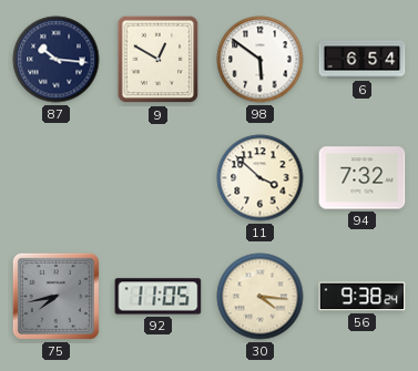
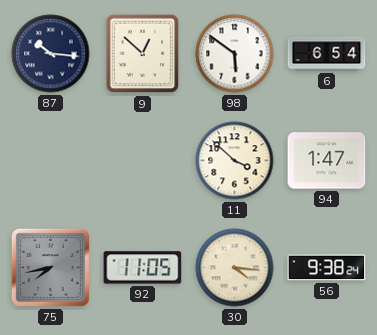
9: 12:50 -> 12:52 (143, 54)
94: 7:32 -> 1:47 (327, 161)
